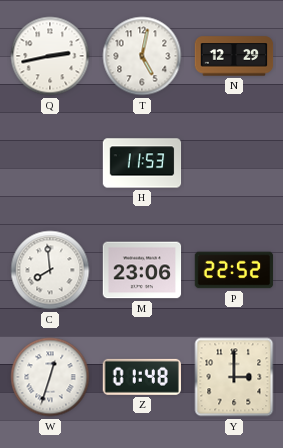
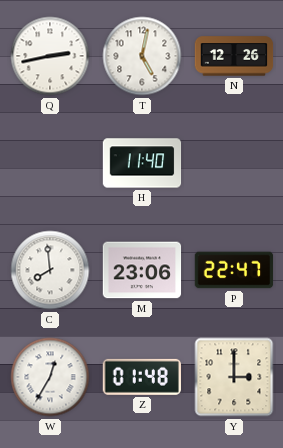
N: 12:29 -> 12:26 (234, 56)
H: 11:53 -> 11:40 (142, 163)
P: 22:52 -> 22:47 (234, 270)
W: 12:33 -> 12:35 (50, 377)
